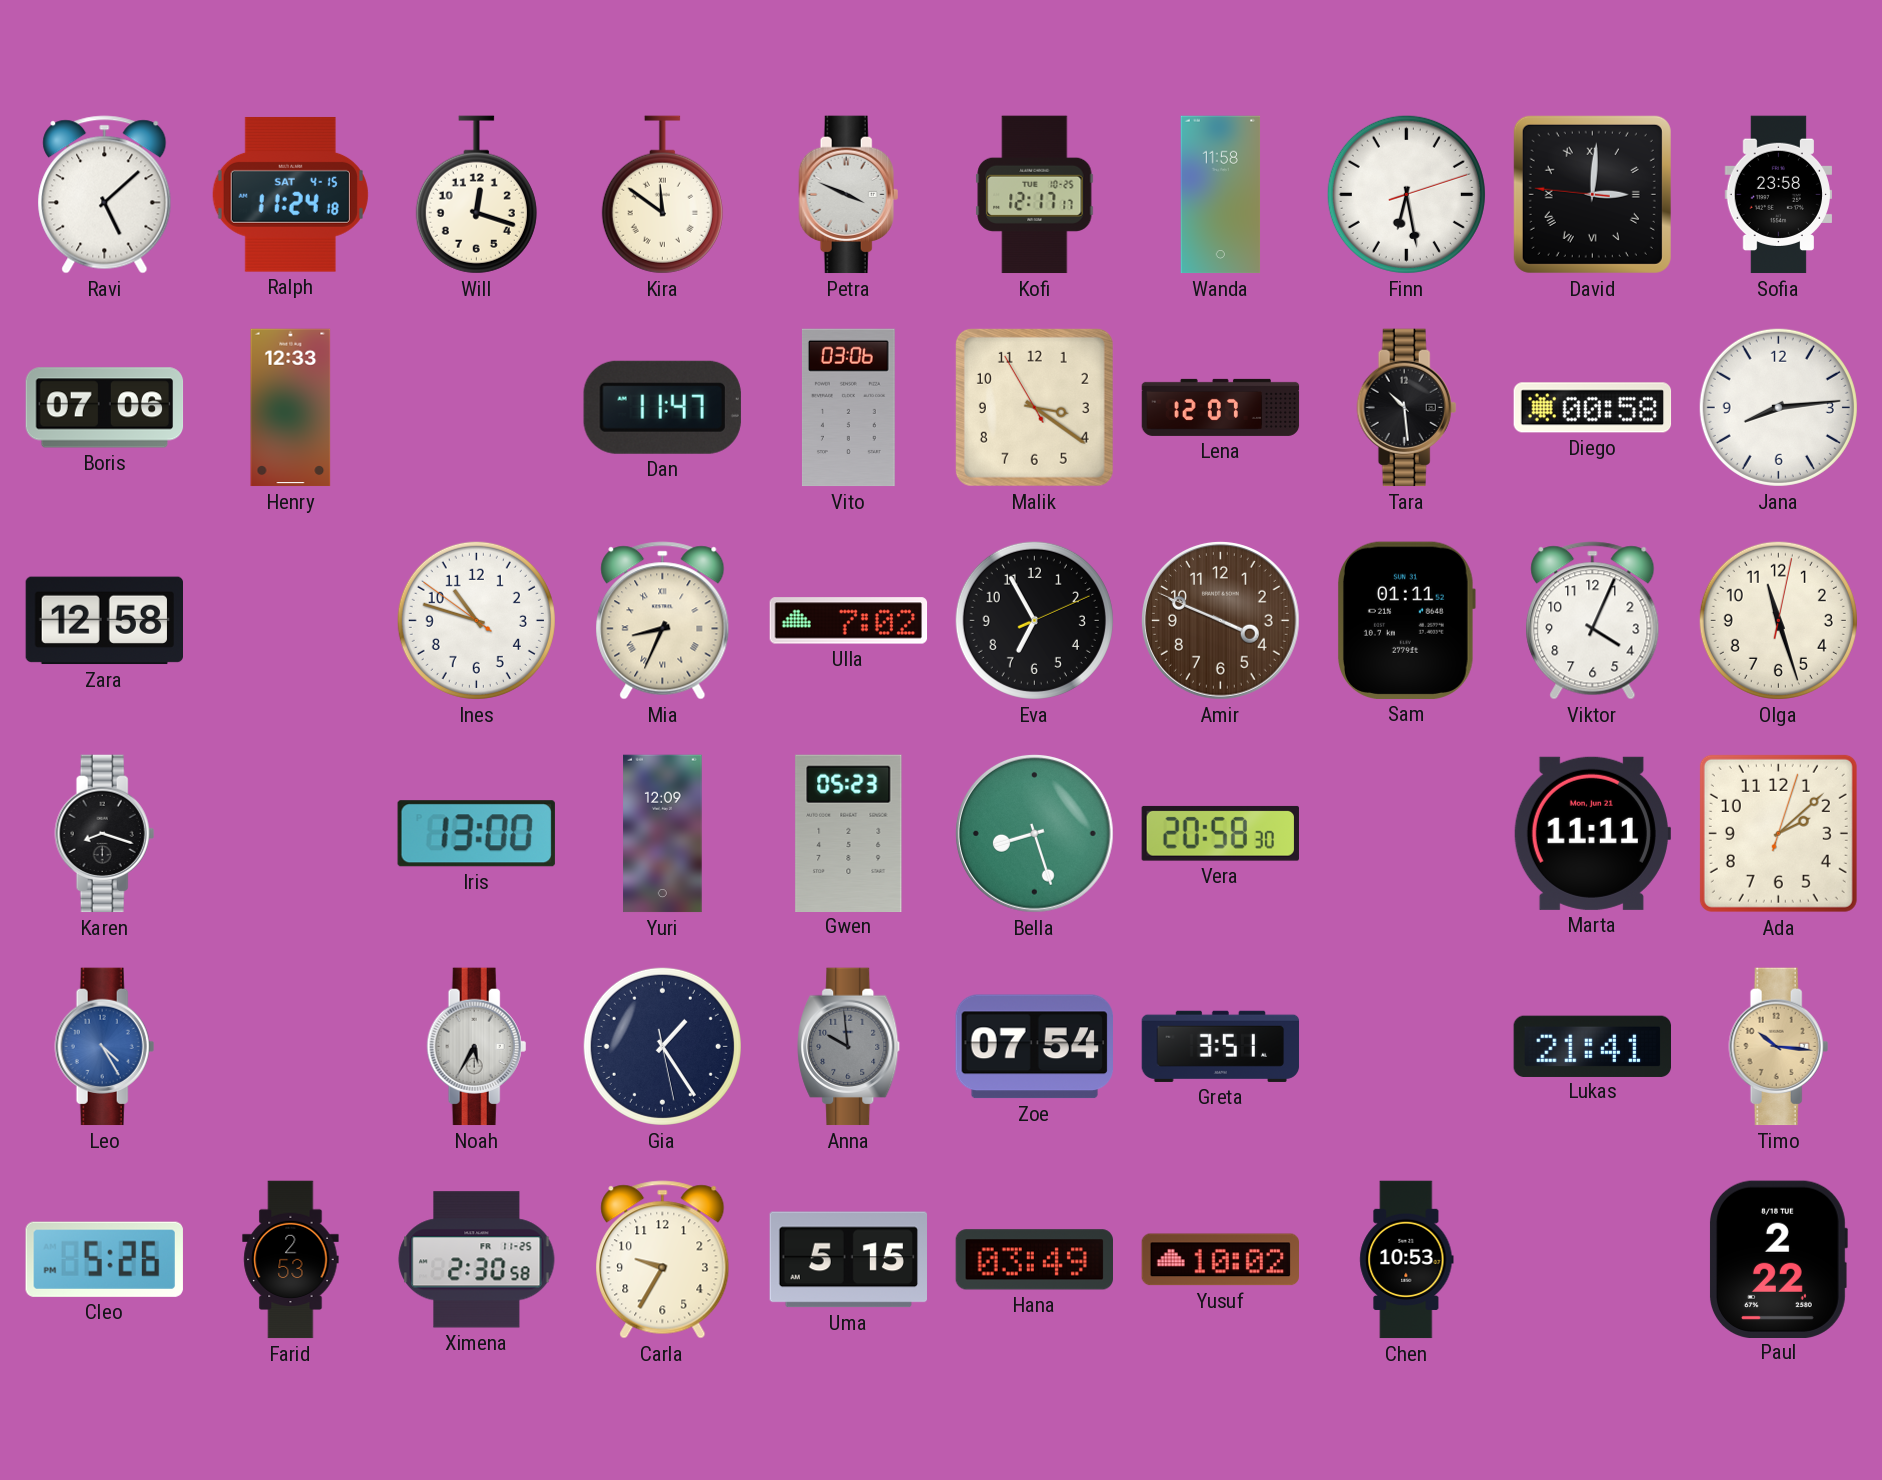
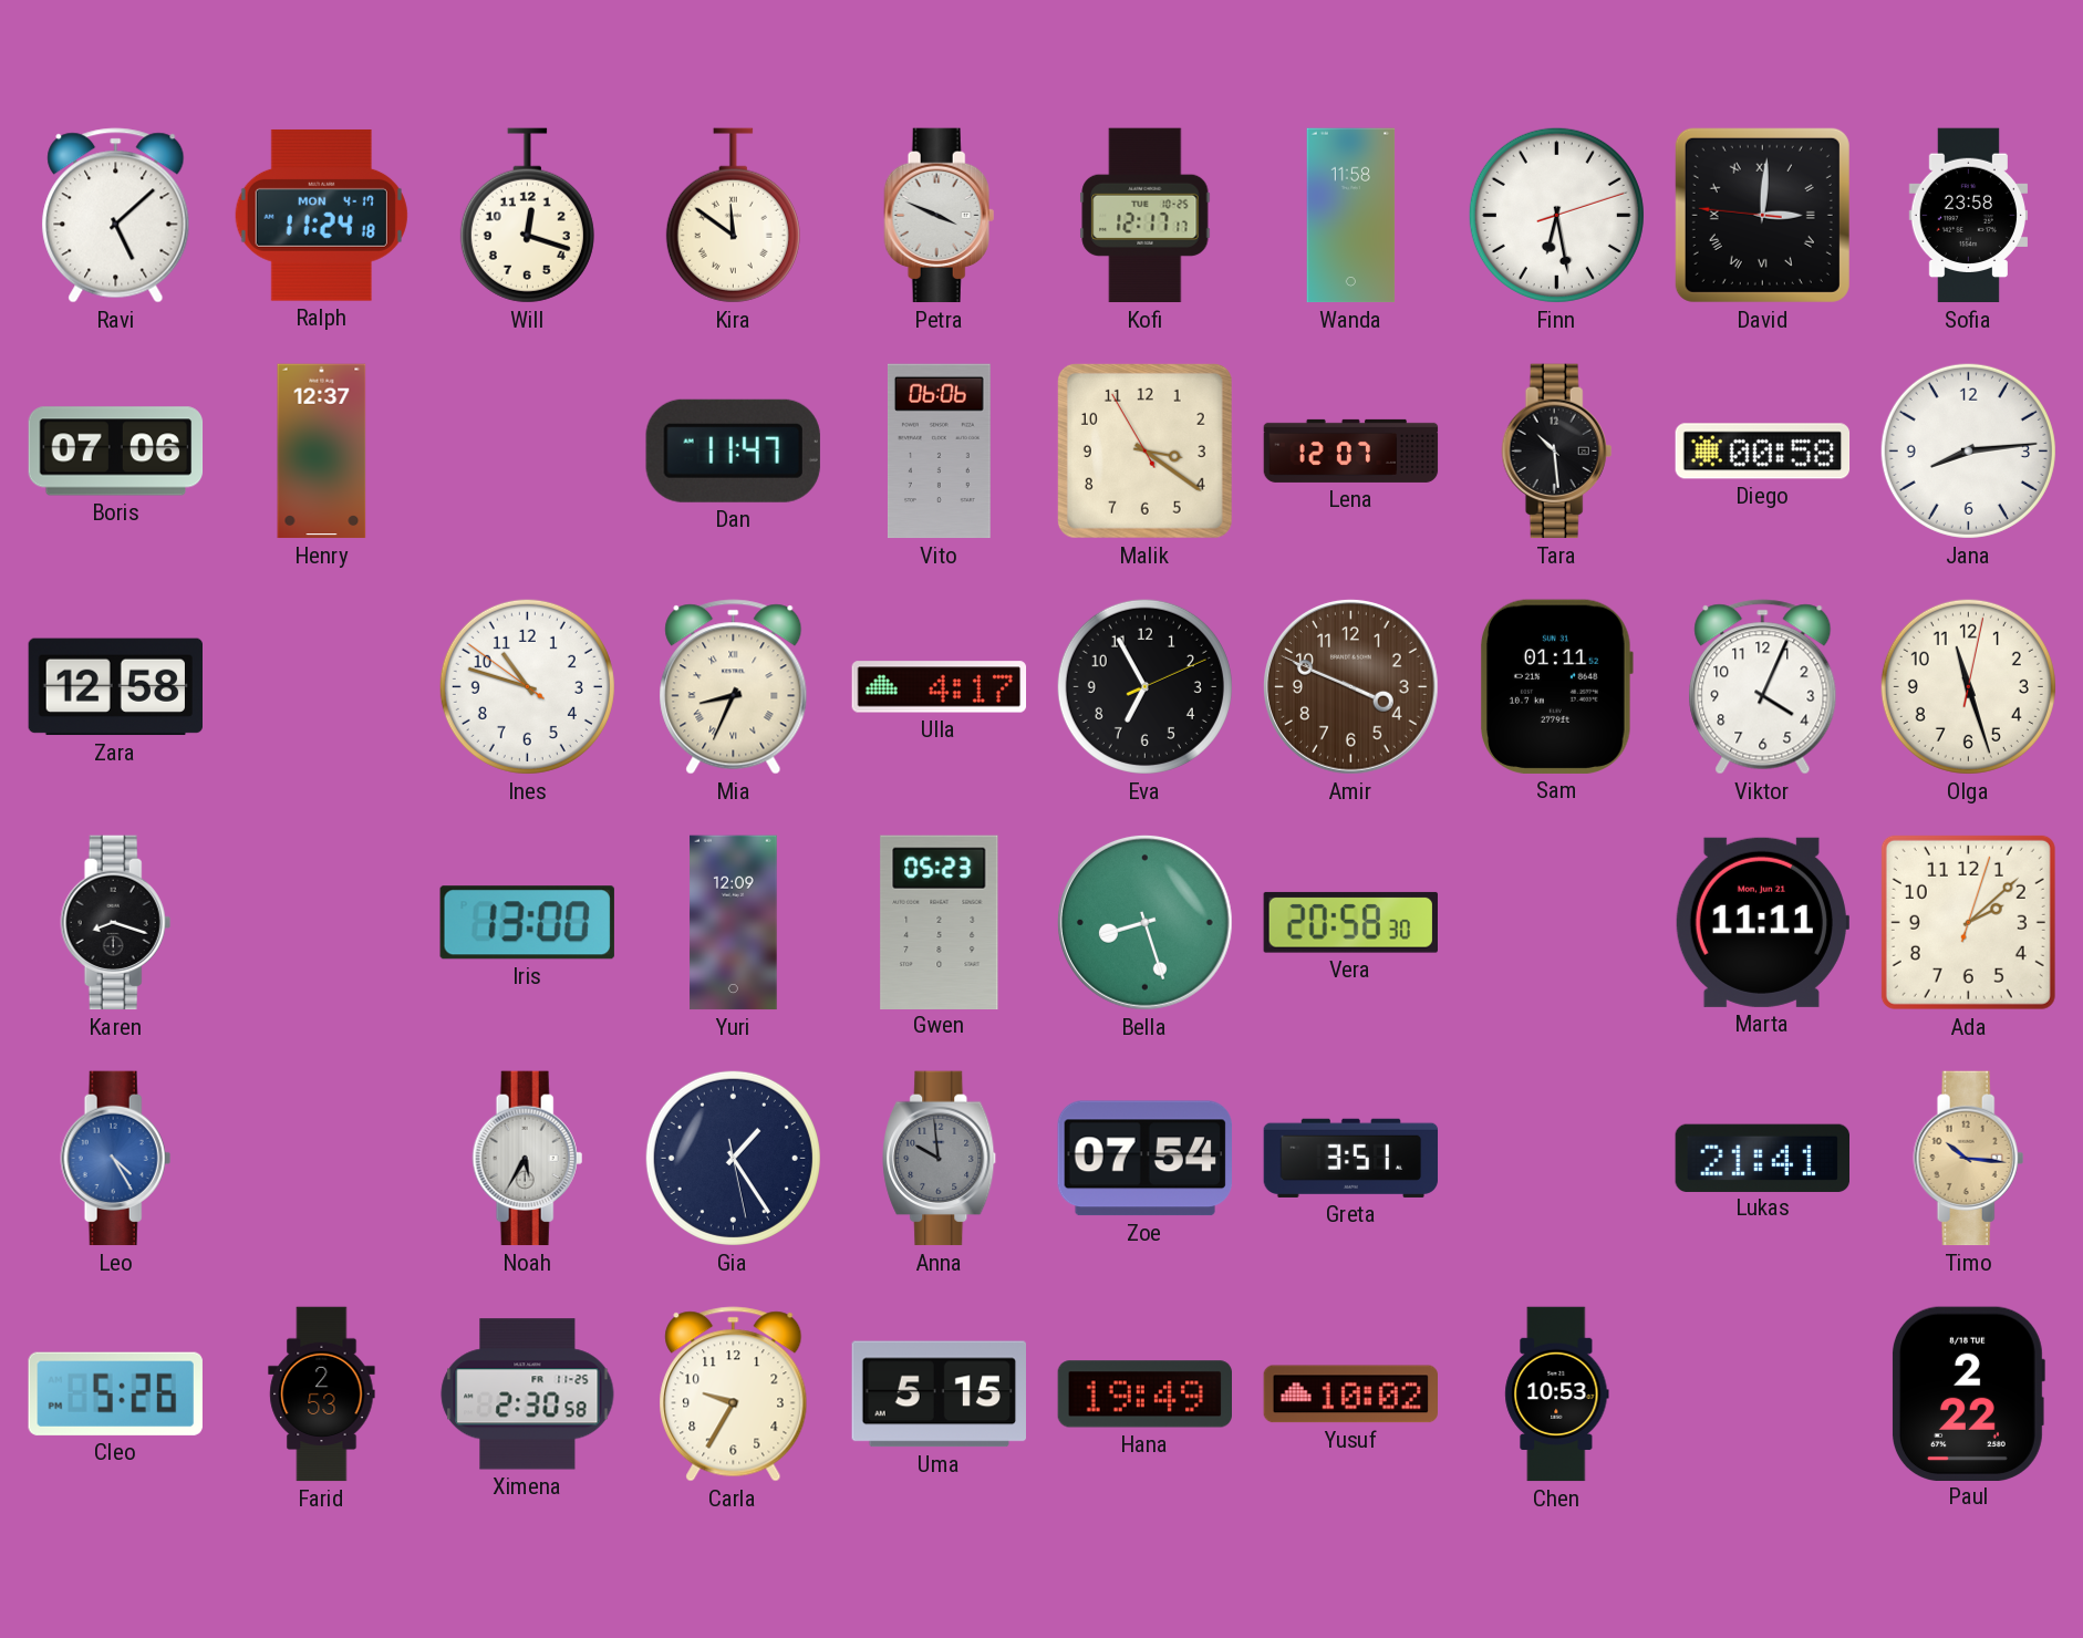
Ralph date: SAT 4-15 -> MON 4-17 (321, 216)
Henry: 12:33 -> 12:37 (322, 452)
Vito: 03:06 -> 06:06 (939, 452)
Ulla: 7:02 -> 4:17 (940, 687)
Hana: 03:49 -> 19:49 (1144, 1395)
